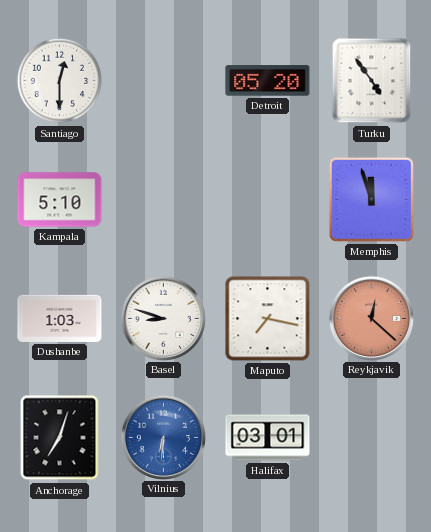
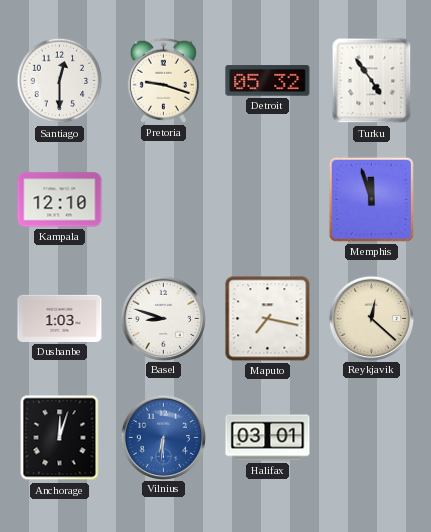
Pretoria: none -> 9:18 (163, 80)
Detroit: 05:20 -> 05:32 (268, 81)
Kampala: 5:10 -> 12:10 (60, 200)
Reykjavik dial: salmon -> cream (371, 318)
Anchorage: 7:03 -> 12:03 (60, 438)
